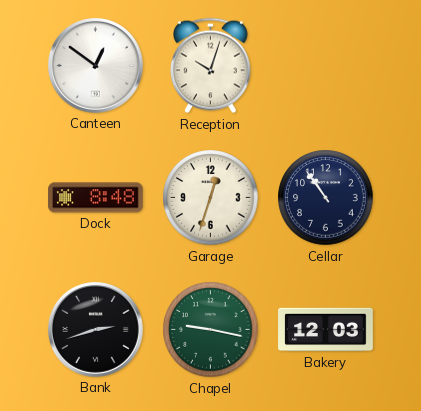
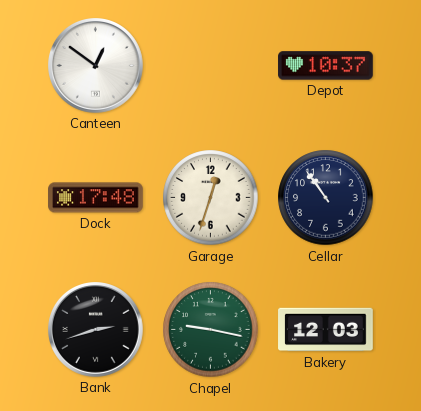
Reception: 10:03 -> none (211, 66)
Depot: none -> 10:37 (326, 66)
Dock: 8:48 -> 17:48 (96, 198)
